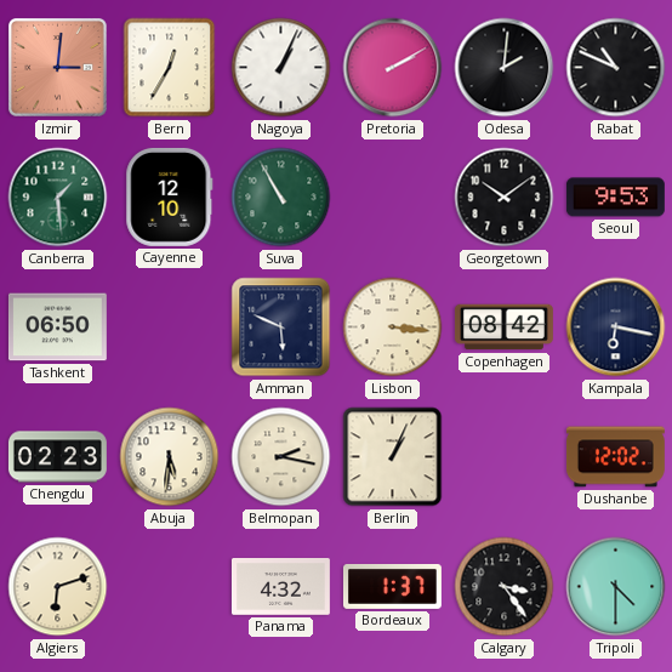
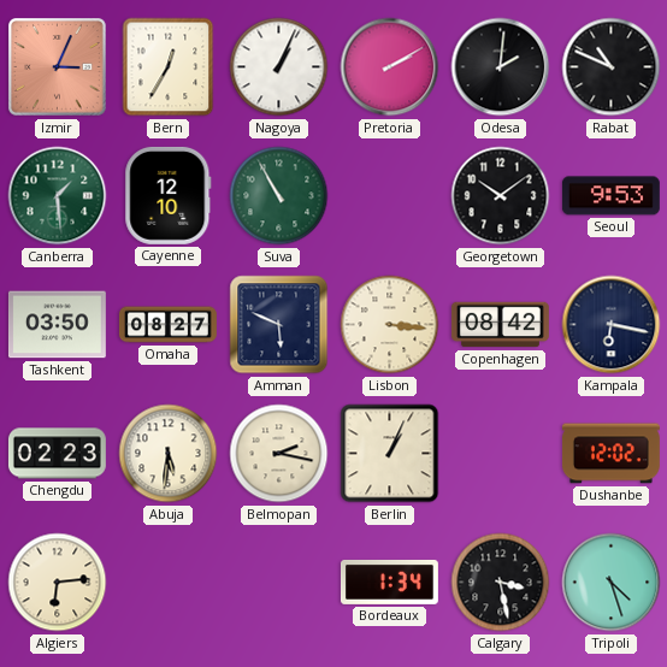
Izmir: 3:01 -> 3:04 (58, 67)
Tashkent: 06:50 -> 03:50 (57, 325)
Omaha: none -> 08:27 (167, 325)
Algiers: 6:12 -> 6:14 (58, 583)
Panama: 4:32 -> none (280, 587)
Bordeaux: 1:37 -> 1:34 (389, 582)
Calgary: 3:24 -> 3:28 (501, 583)
Tripoli: 4:30 -> 4:27 (612, 583)
